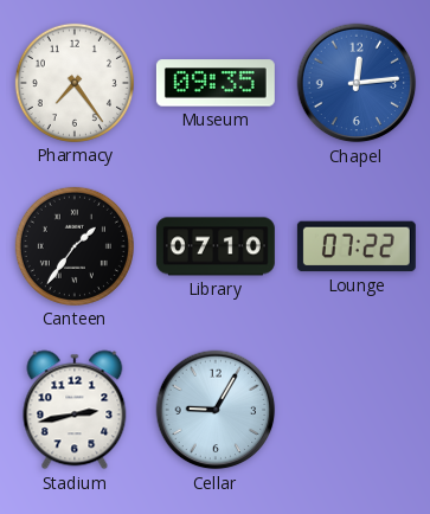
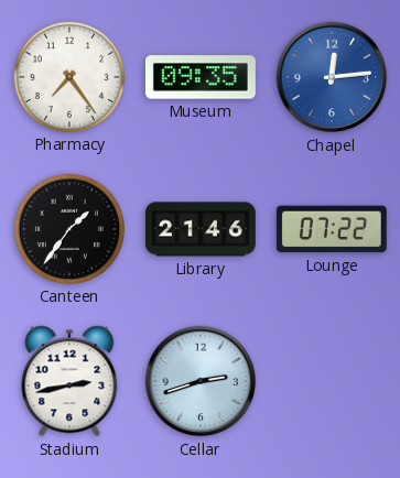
Library: 07:10 -> 21:46 (201, 229)
Cellar: 9:05 -> 2:42 (201, 381)
